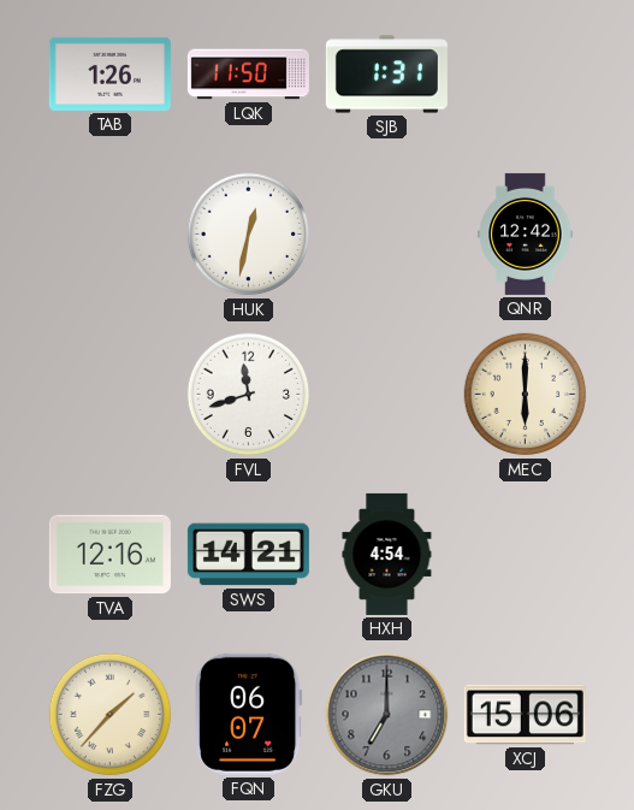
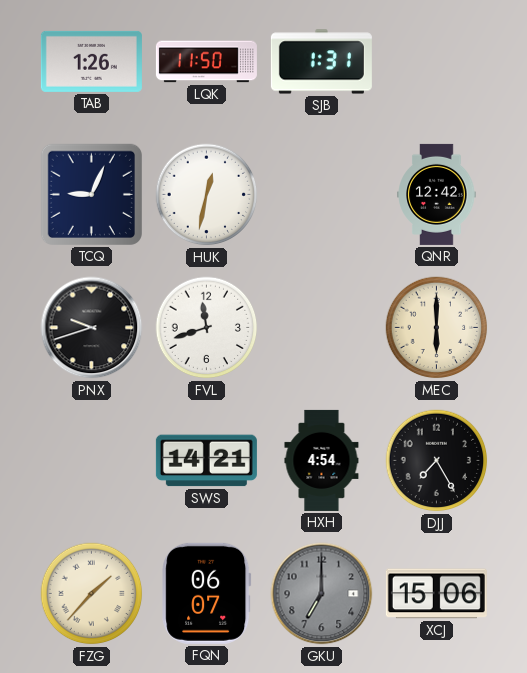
TCQ: none -> 9:04 (91, 194)
PNX: none -> 9:42 (92, 328)
TVA: 12:16 -> none (109, 555)
DJJ: none -> 7:25 (437, 461)
